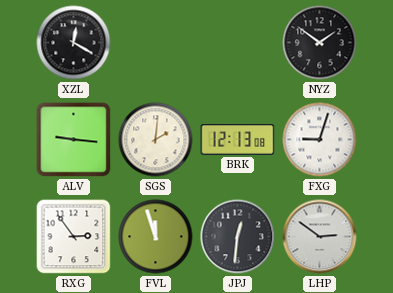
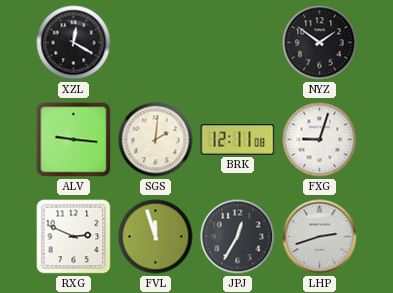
BRK: 12:13 -> 12:11 (238, 140)
RXG: 2:54 -> 2:49 (74, 237)
JPJ: 12:31 -> 12:35 (238, 237)
LHP: 2:51 -> 2:42 (320, 237)
